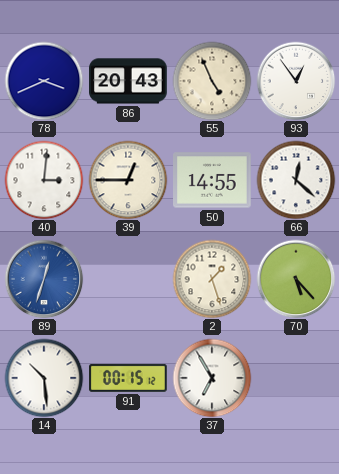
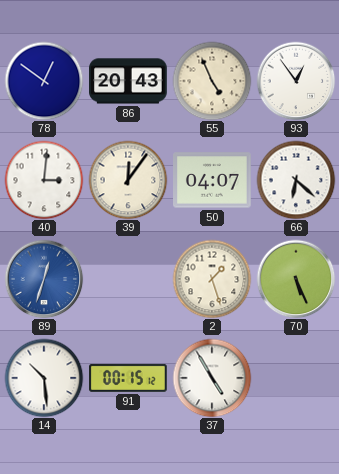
78: 3:41 -> 12:51 (44, 81)
39: 12:45 -> 12:06 (128, 180)
50: 14:55 -> 04:07 (213, 180)
66: 12:22 -> 6:22 (296, 180)
70: 5:23 -> 5:26 (296, 279)
37: 6:55 -> 4:55 (212, 378)
